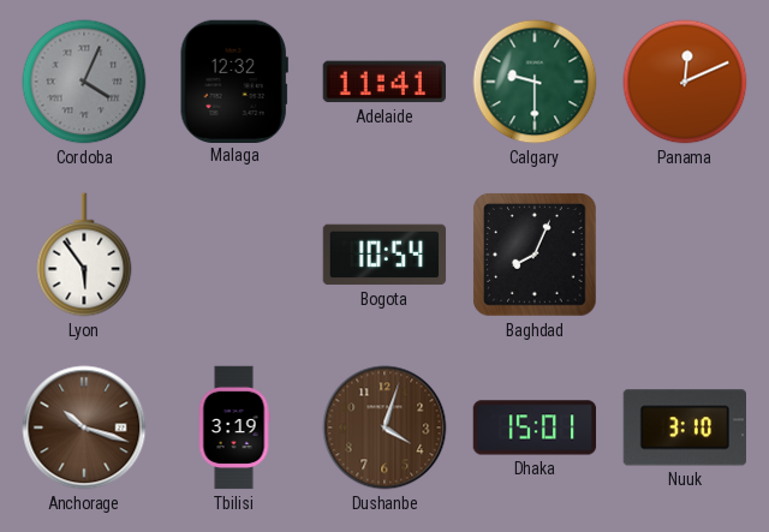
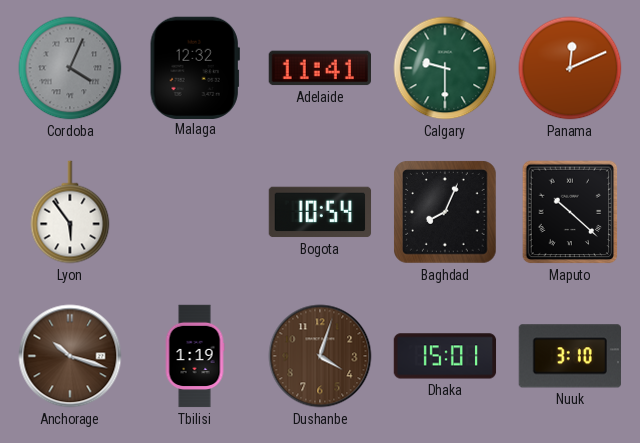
Maputo: none -> 10:22 (570, 212)
Tbilisi: 3:19 -> 1:19 (195, 356)
